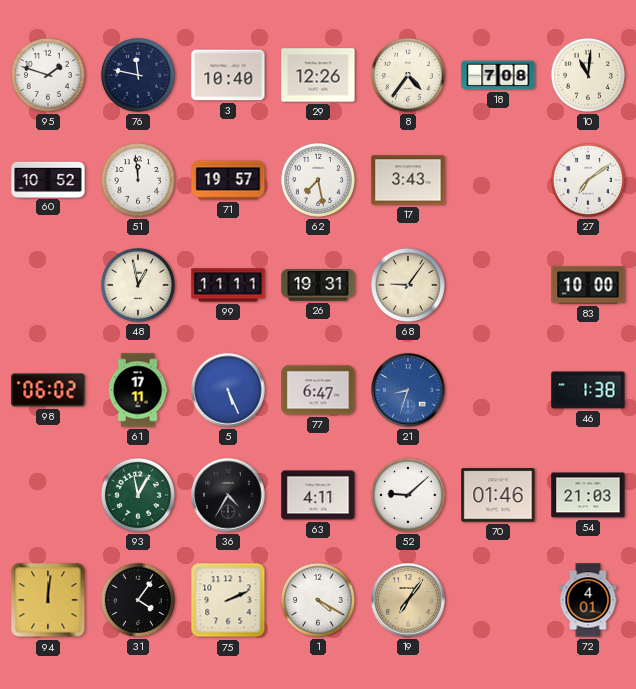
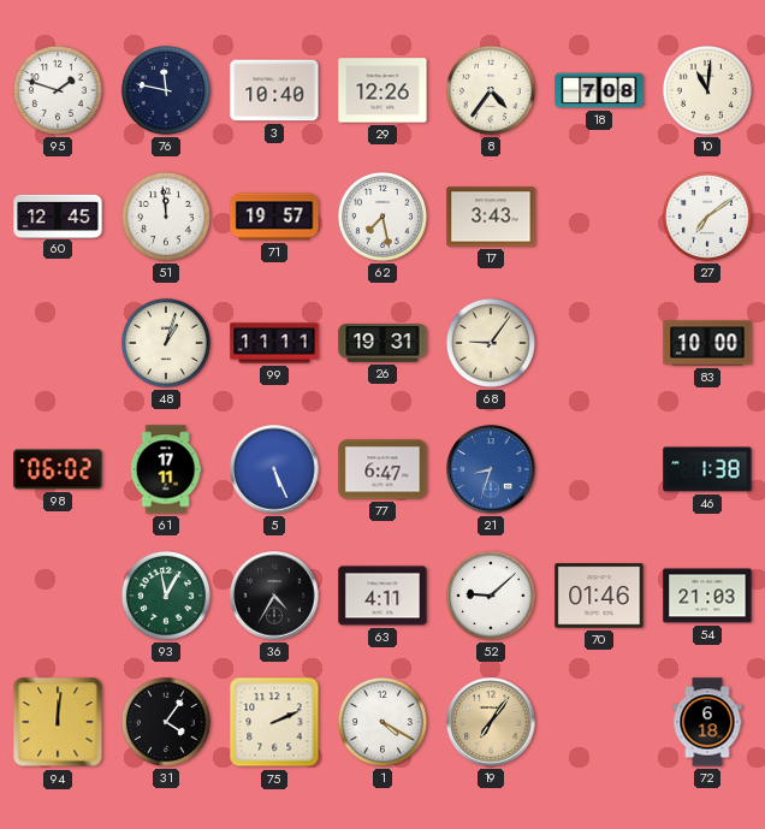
60: 10:52 -> 12:45 (58, 215)
48: 12:58 -> 1:03 (166, 343)
72: 4:01 -> 6:18 (707, 722)
